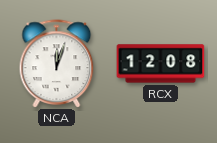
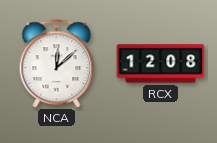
NCA: 12:03 -> 12:08 (57, 63)
